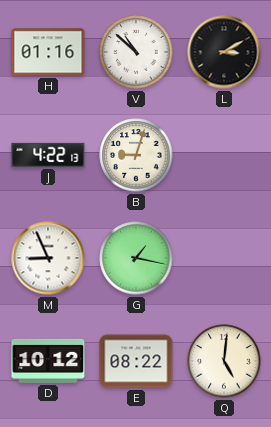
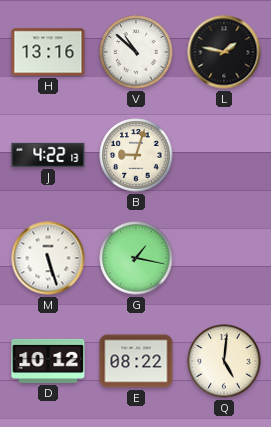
H: 01:16 -> 13:16 (48, 52)
L: 3:10 -> 1:47 (224, 52)
M: 8:56 -> 5:27 (48, 258)
